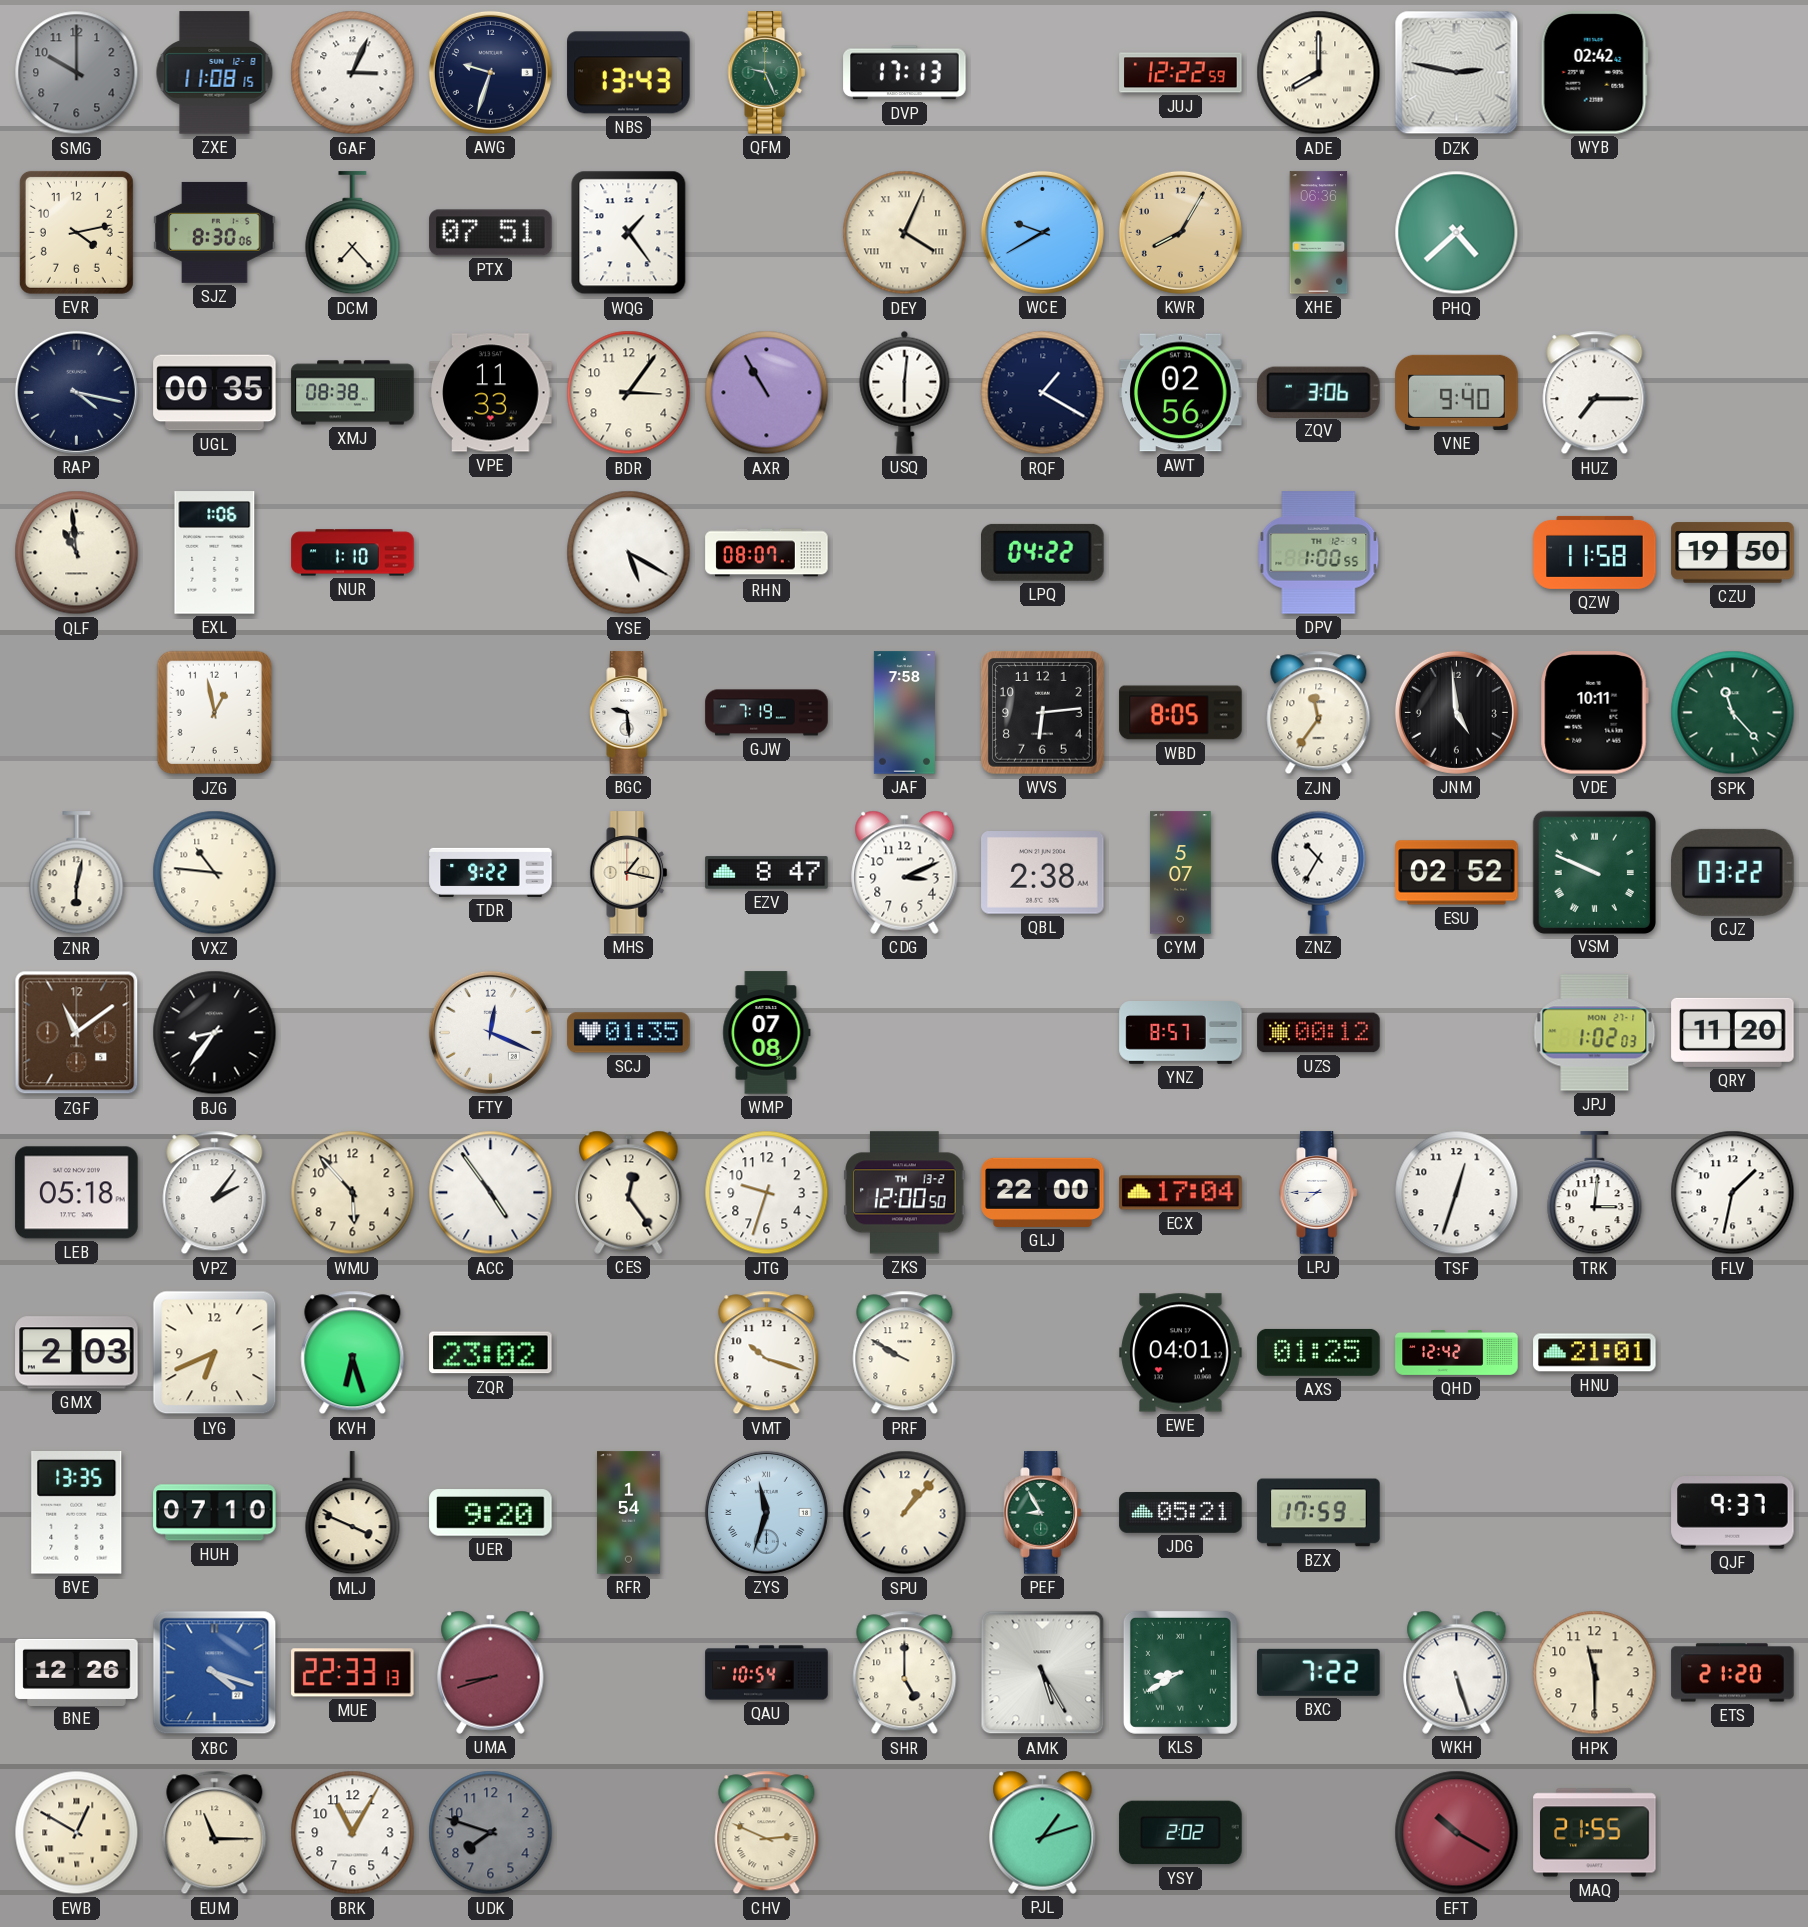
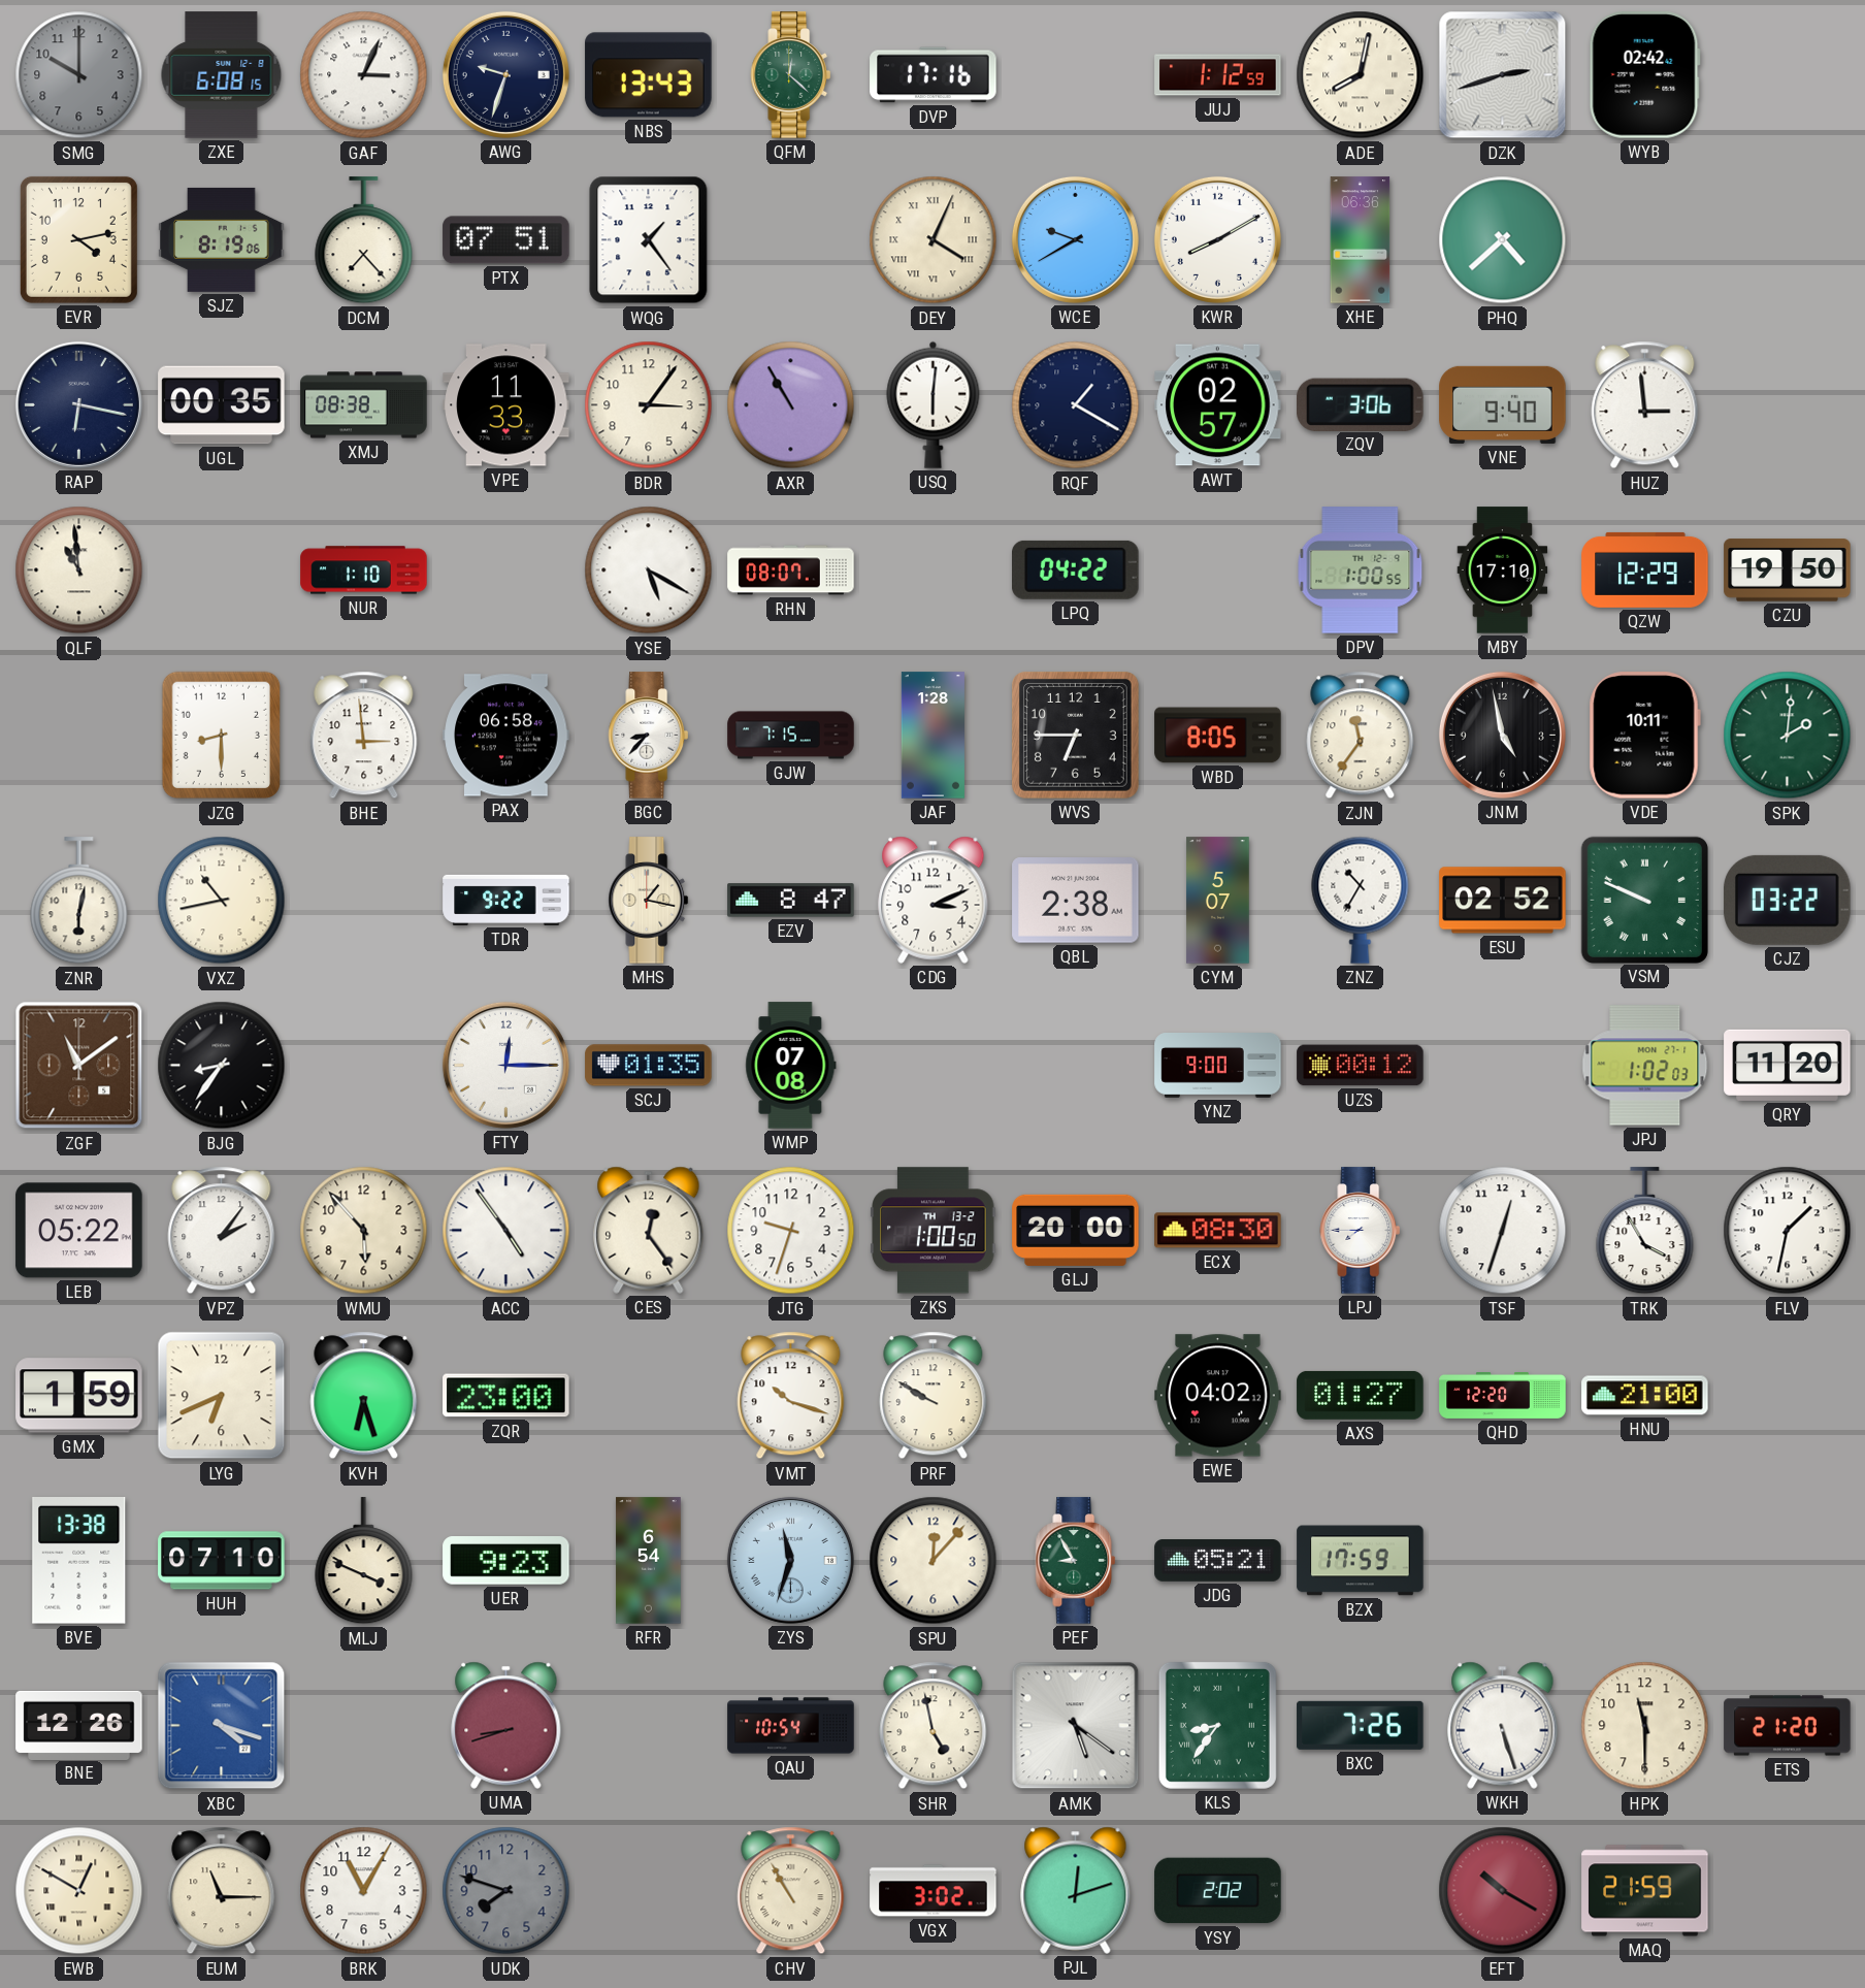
ZXE: 11:08 -> 6:08 (222, 75)
QFM: 9:26 -> 12:22 (791, 75)
DVP: 17:13 -> 17:16 (934, 75)
JUJ: 12:22 -> 1:12 (1218, 75)
ADE: 8:00 -> 8:02 (1361, 75)
DZK: 2:47 -> 2:42 (1503, 75)
SJZ: 8:30 -> 8:19 (222, 239)
KWR: 8:05 -> 8:10 (1217, 239)
KWR dial: champagne -> white (1217, 239)
RAP: 4:17 -> 6:17 (78, 404)
AWT: 02:56 -> 02:57 (1218, 405)
HUZ: 7:15 -> 2:59 (1645, 405)
EXL: 1:06 -> none (215, 553)
MBY: none -> 17:10 (1503, 571)
QZW: 11:58 -> 12:29 (1645, 569)
JZG: 12:58 -> 8:30 (222, 736)
BHE: none -> 2:59 (364, 736)
PAX: none -> 06:58 (506, 736)
BGC: 9:29 -> 8:37 (649, 736)
GJW: 7:19 -> 7:15 (791, 736)
JAF: 7:58 -> 1:28 (932, 736)
WVS: 6:14 -> 6:45 (1076, 736)
JNM: 4:59 -> 4:58 (1502, 735)
SPK: 11:23 -> 2:01 (1788, 736)
VXZ: 10:46 -> 10:43 (222, 901)
FTY: 12:19 -> 12:15 (505, 1065)
YNZ: 8:57 -> 9:00 (1218, 1066)
LEB: 05:18 -> 05:22 (79, 1231)
ZKS: 12:00 -> 1:00 (934, 1231)
GLJ: 22:00 -> 20:00 (1076, 1230)
ECX: 17:04 -> 08:30 (1218, 1231)
TRK: 3:01 -> 3:55 (1645, 1231)
GMX: 2:03 -> 1:59 (79, 1396)
ZQR: 23:02 -> 23:00 (506, 1396)
EWE: 04:01 -> 04:02 (1218, 1396)
AXS: 01:25 -> 01:27 (1361, 1395)
QHD: 12:42 -> 12:20 (1503, 1396)
HNU: 21:01 -> 21:00 (1645, 1396)
BVE: 13:35 -> 13:38 (79, 1561)
UER: 9:20 -> 9:23 (506, 1561)
RFR: 1:54 -> 6:54 (649, 1561)
SPU: 1:07 -> 12:07 (934, 1561)
QJF: 9:37 -> none (1733, 1513)
MUE: 22:33 -> none (353, 1673)
SHR: 5:00 -> 4:58 (934, 1726)
AMK: 5:25 -> 5:21 (1076, 1726)
KLS: 8:40 -> 8:36 (1217, 1725)
BXC: 7:22 -> 7:26 (1361, 1725)
CHV: 2:49 -> 10:55 (791, 1891)
VGX: none -> 3:02 (934, 1891)
PJL: 1:12 -> 12:12 (1076, 1890)
MAQ: 21:55 -> 21:59 (1645, 1891)
